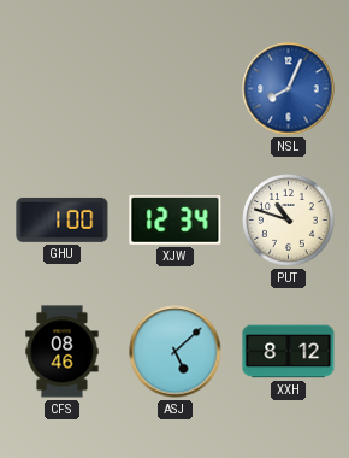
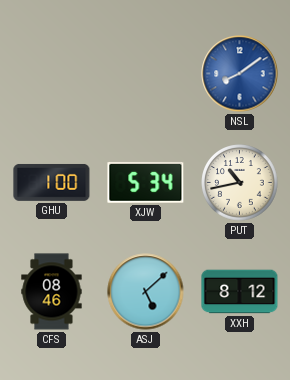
NSL: 8:04 -> 8:09 (240, 74)
XJW: 12:34 -> 5:34 (146, 183)
PUT: 10:48 -> 10:43 (240, 183)
